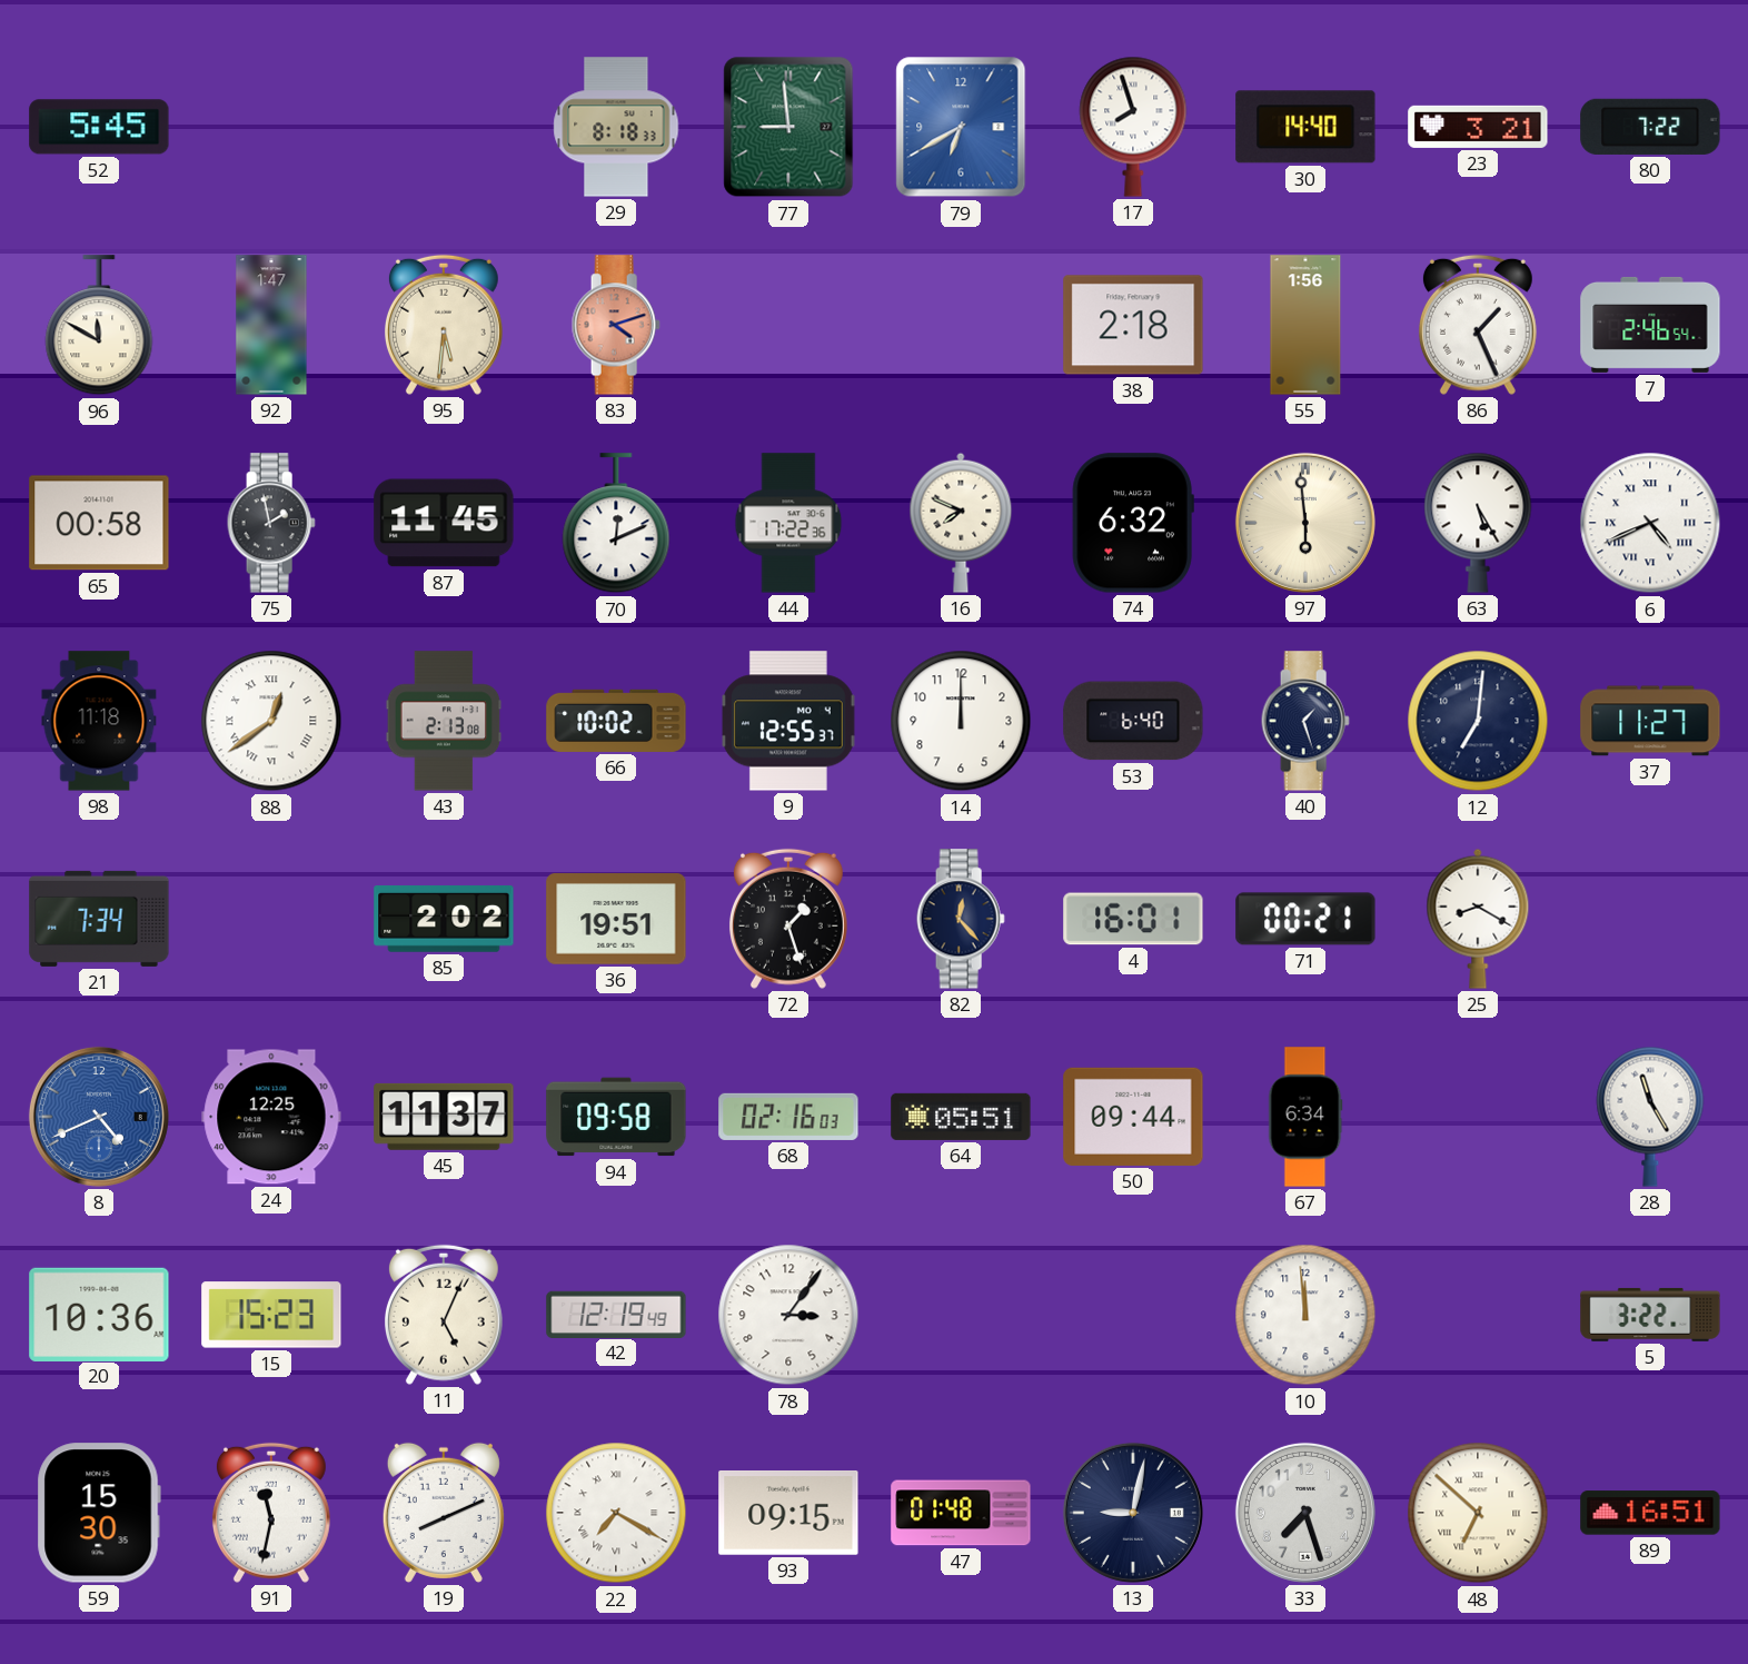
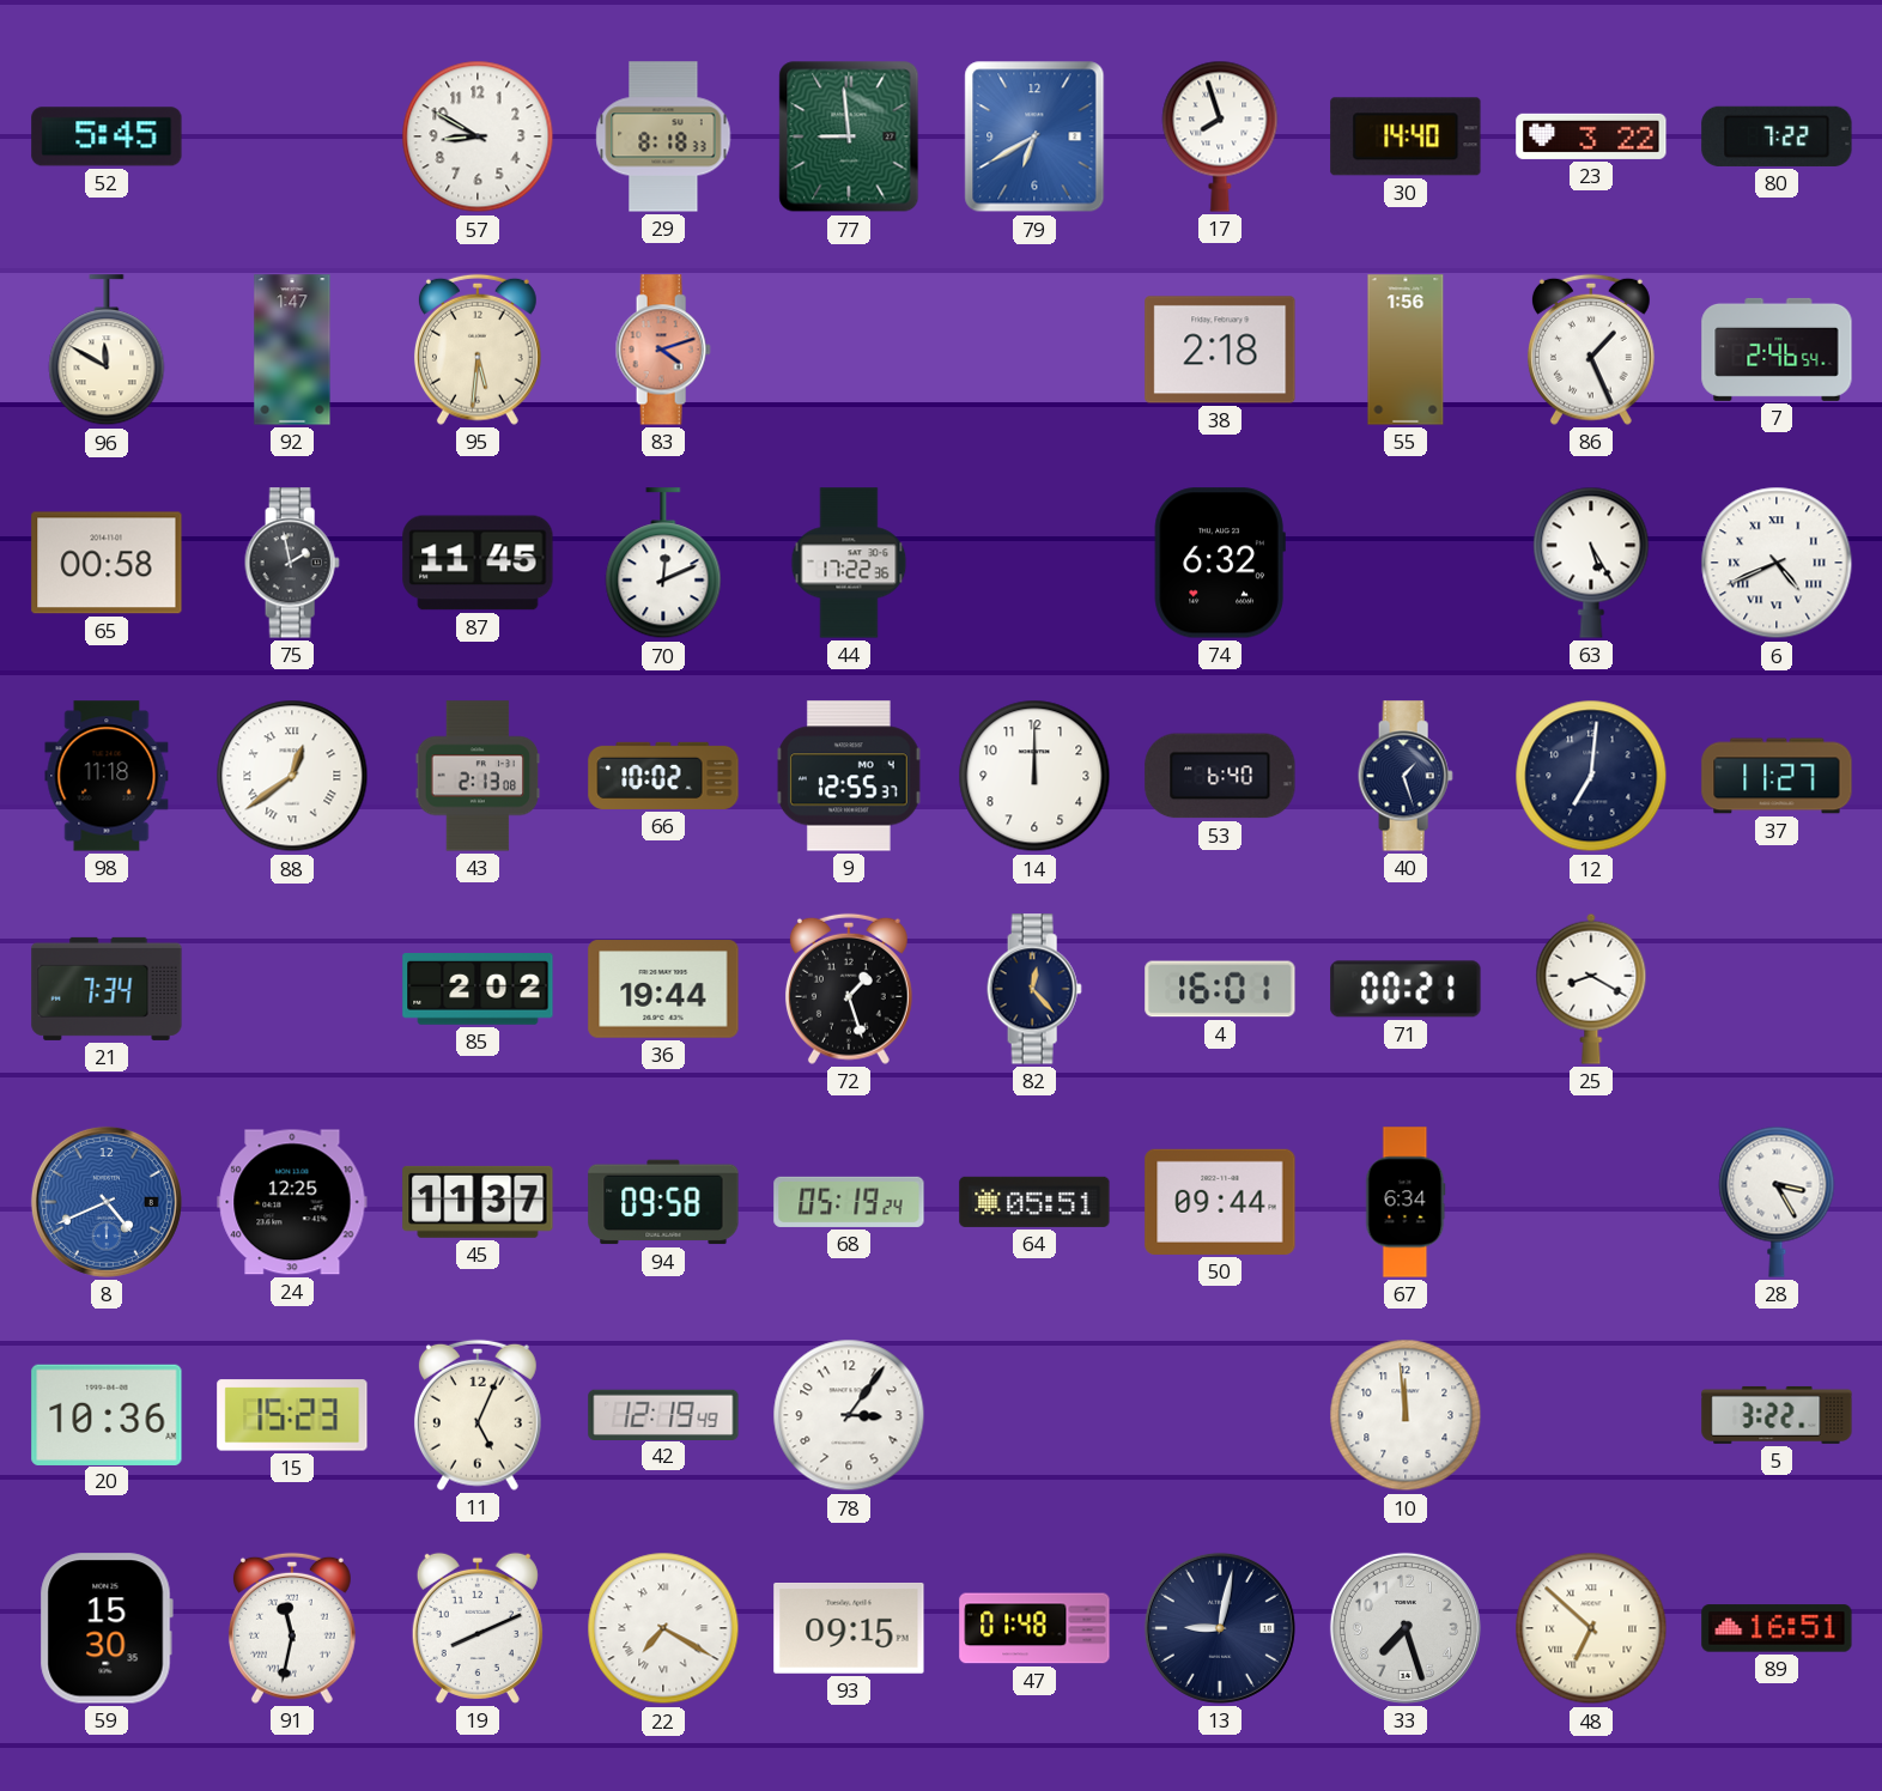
57: none -> 8:50 (478, 136)
23: 3:21 -> 3:22 (1591, 136)
16: 7:49 -> none (961, 523)
97: 5:59 -> none (1305, 523)
36: 19:51 -> 19:44 (663, 989)
68: 02:16 -> 05:19 (849, 1202)
28: 11:25 -> 3:25 (1777, 1202)
